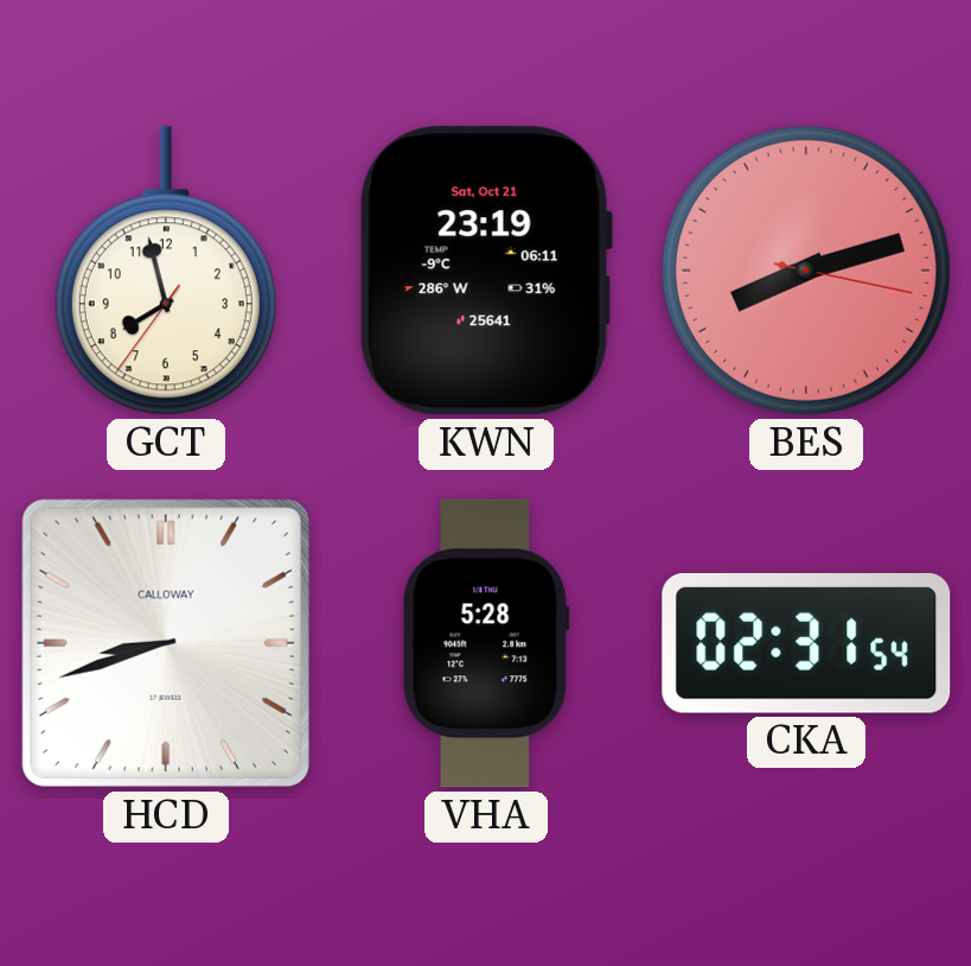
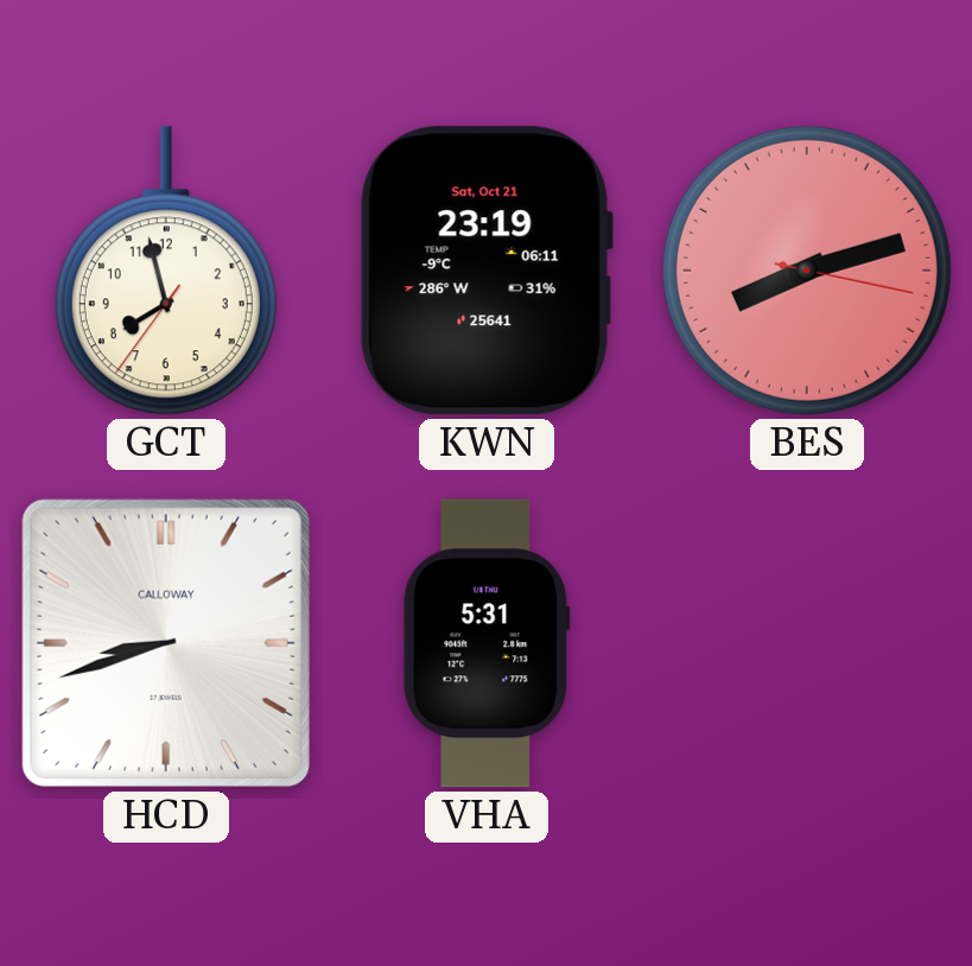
VHA: 5:28 -> 5:31 (487, 643)
CKA: 02:31 -> none (806, 643)
